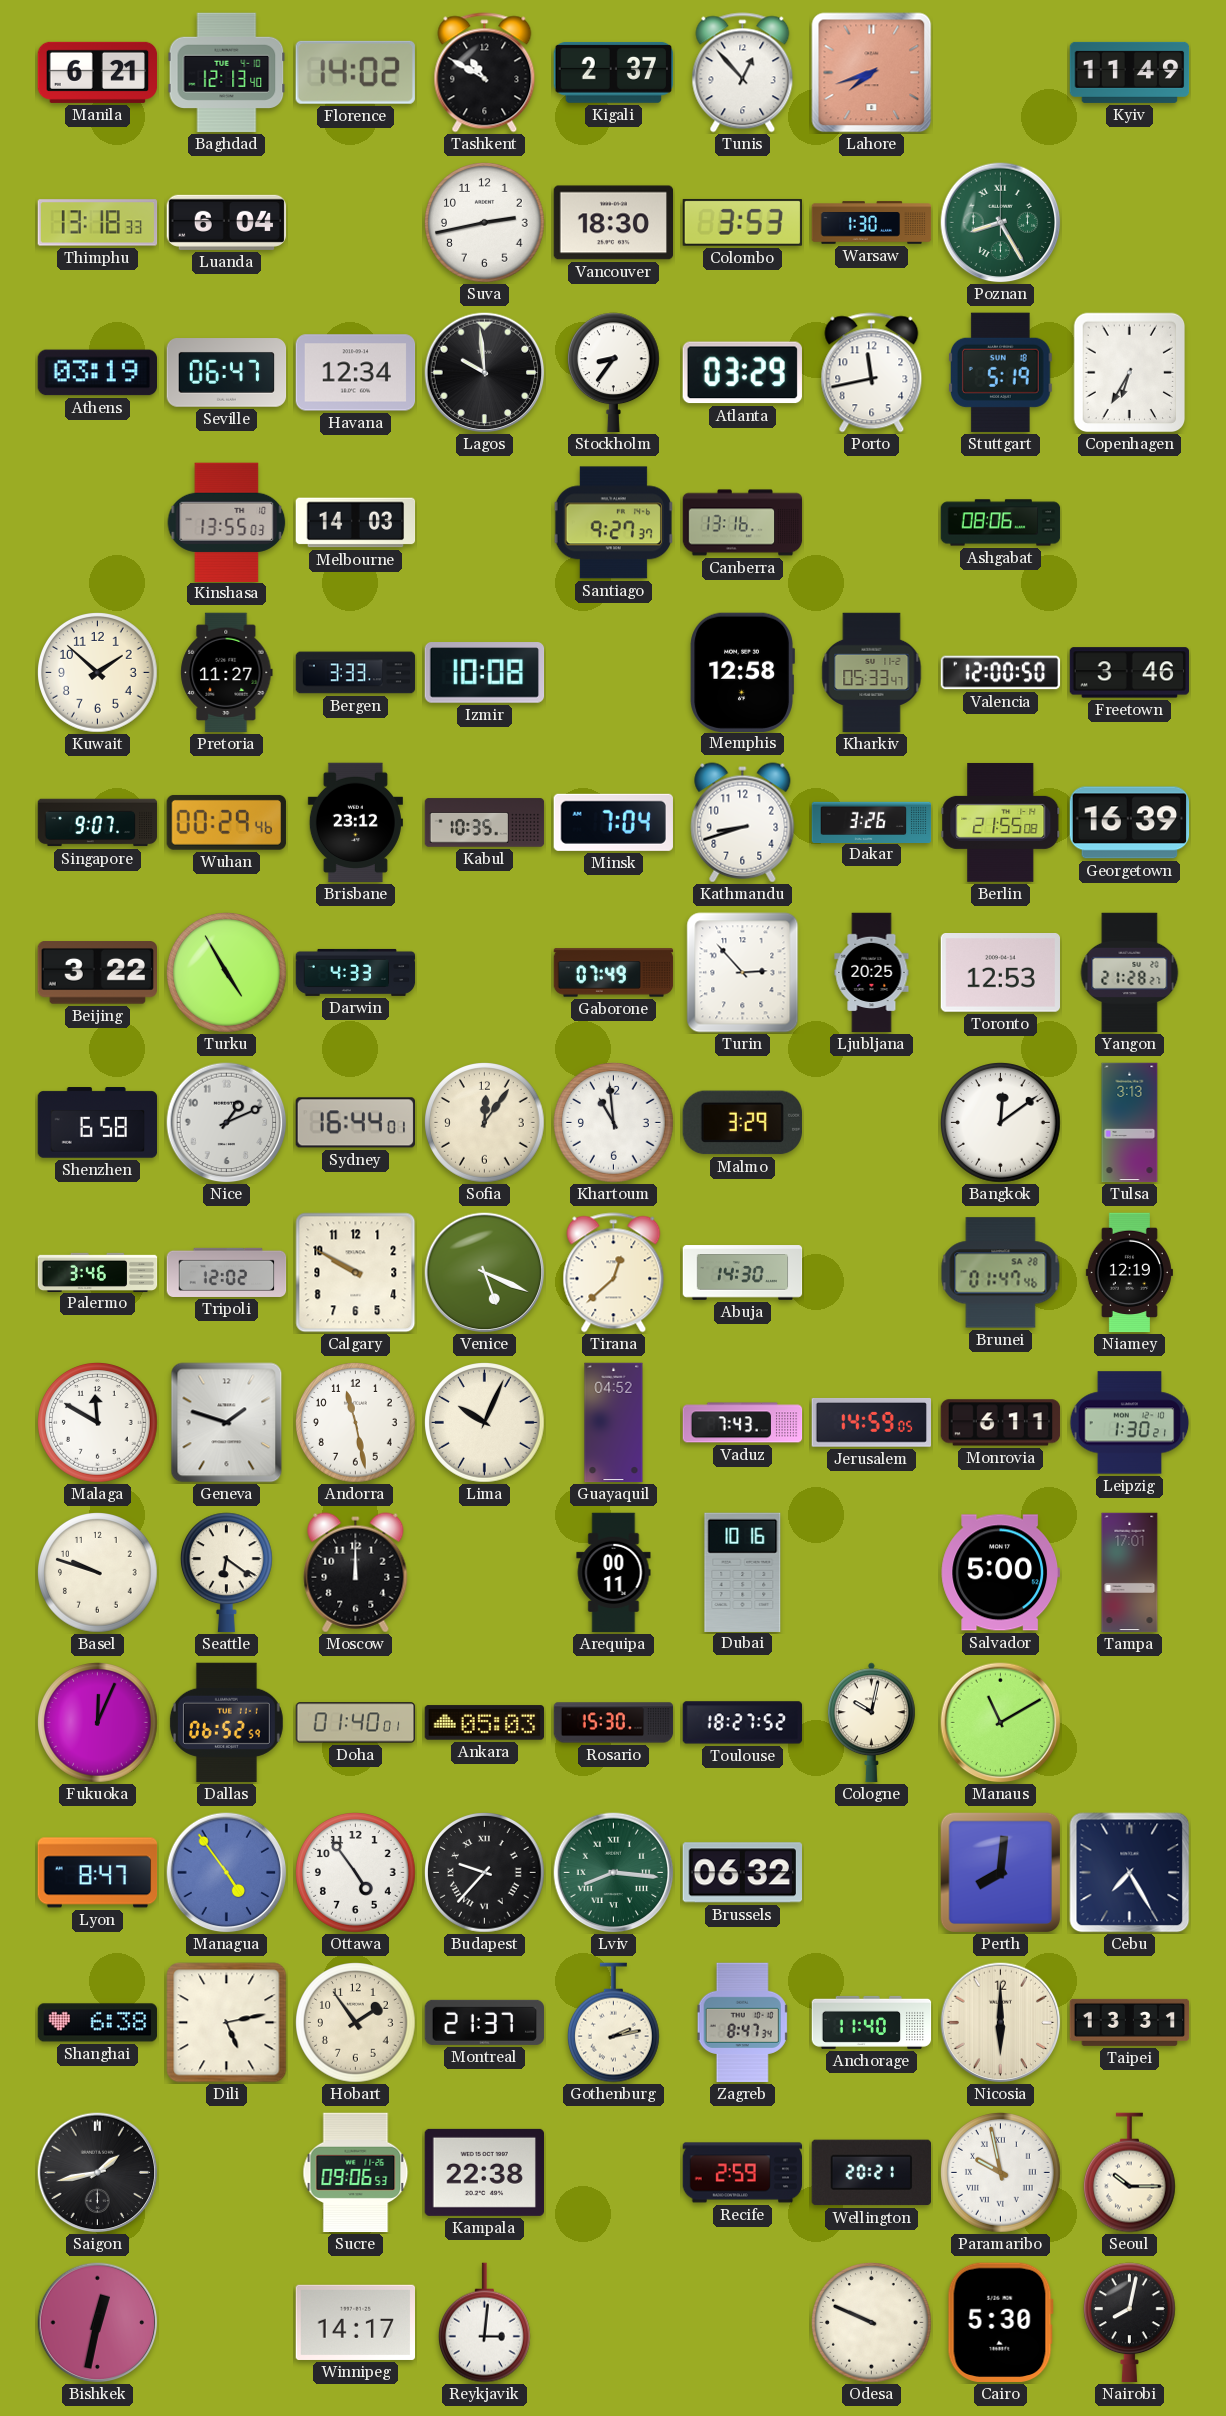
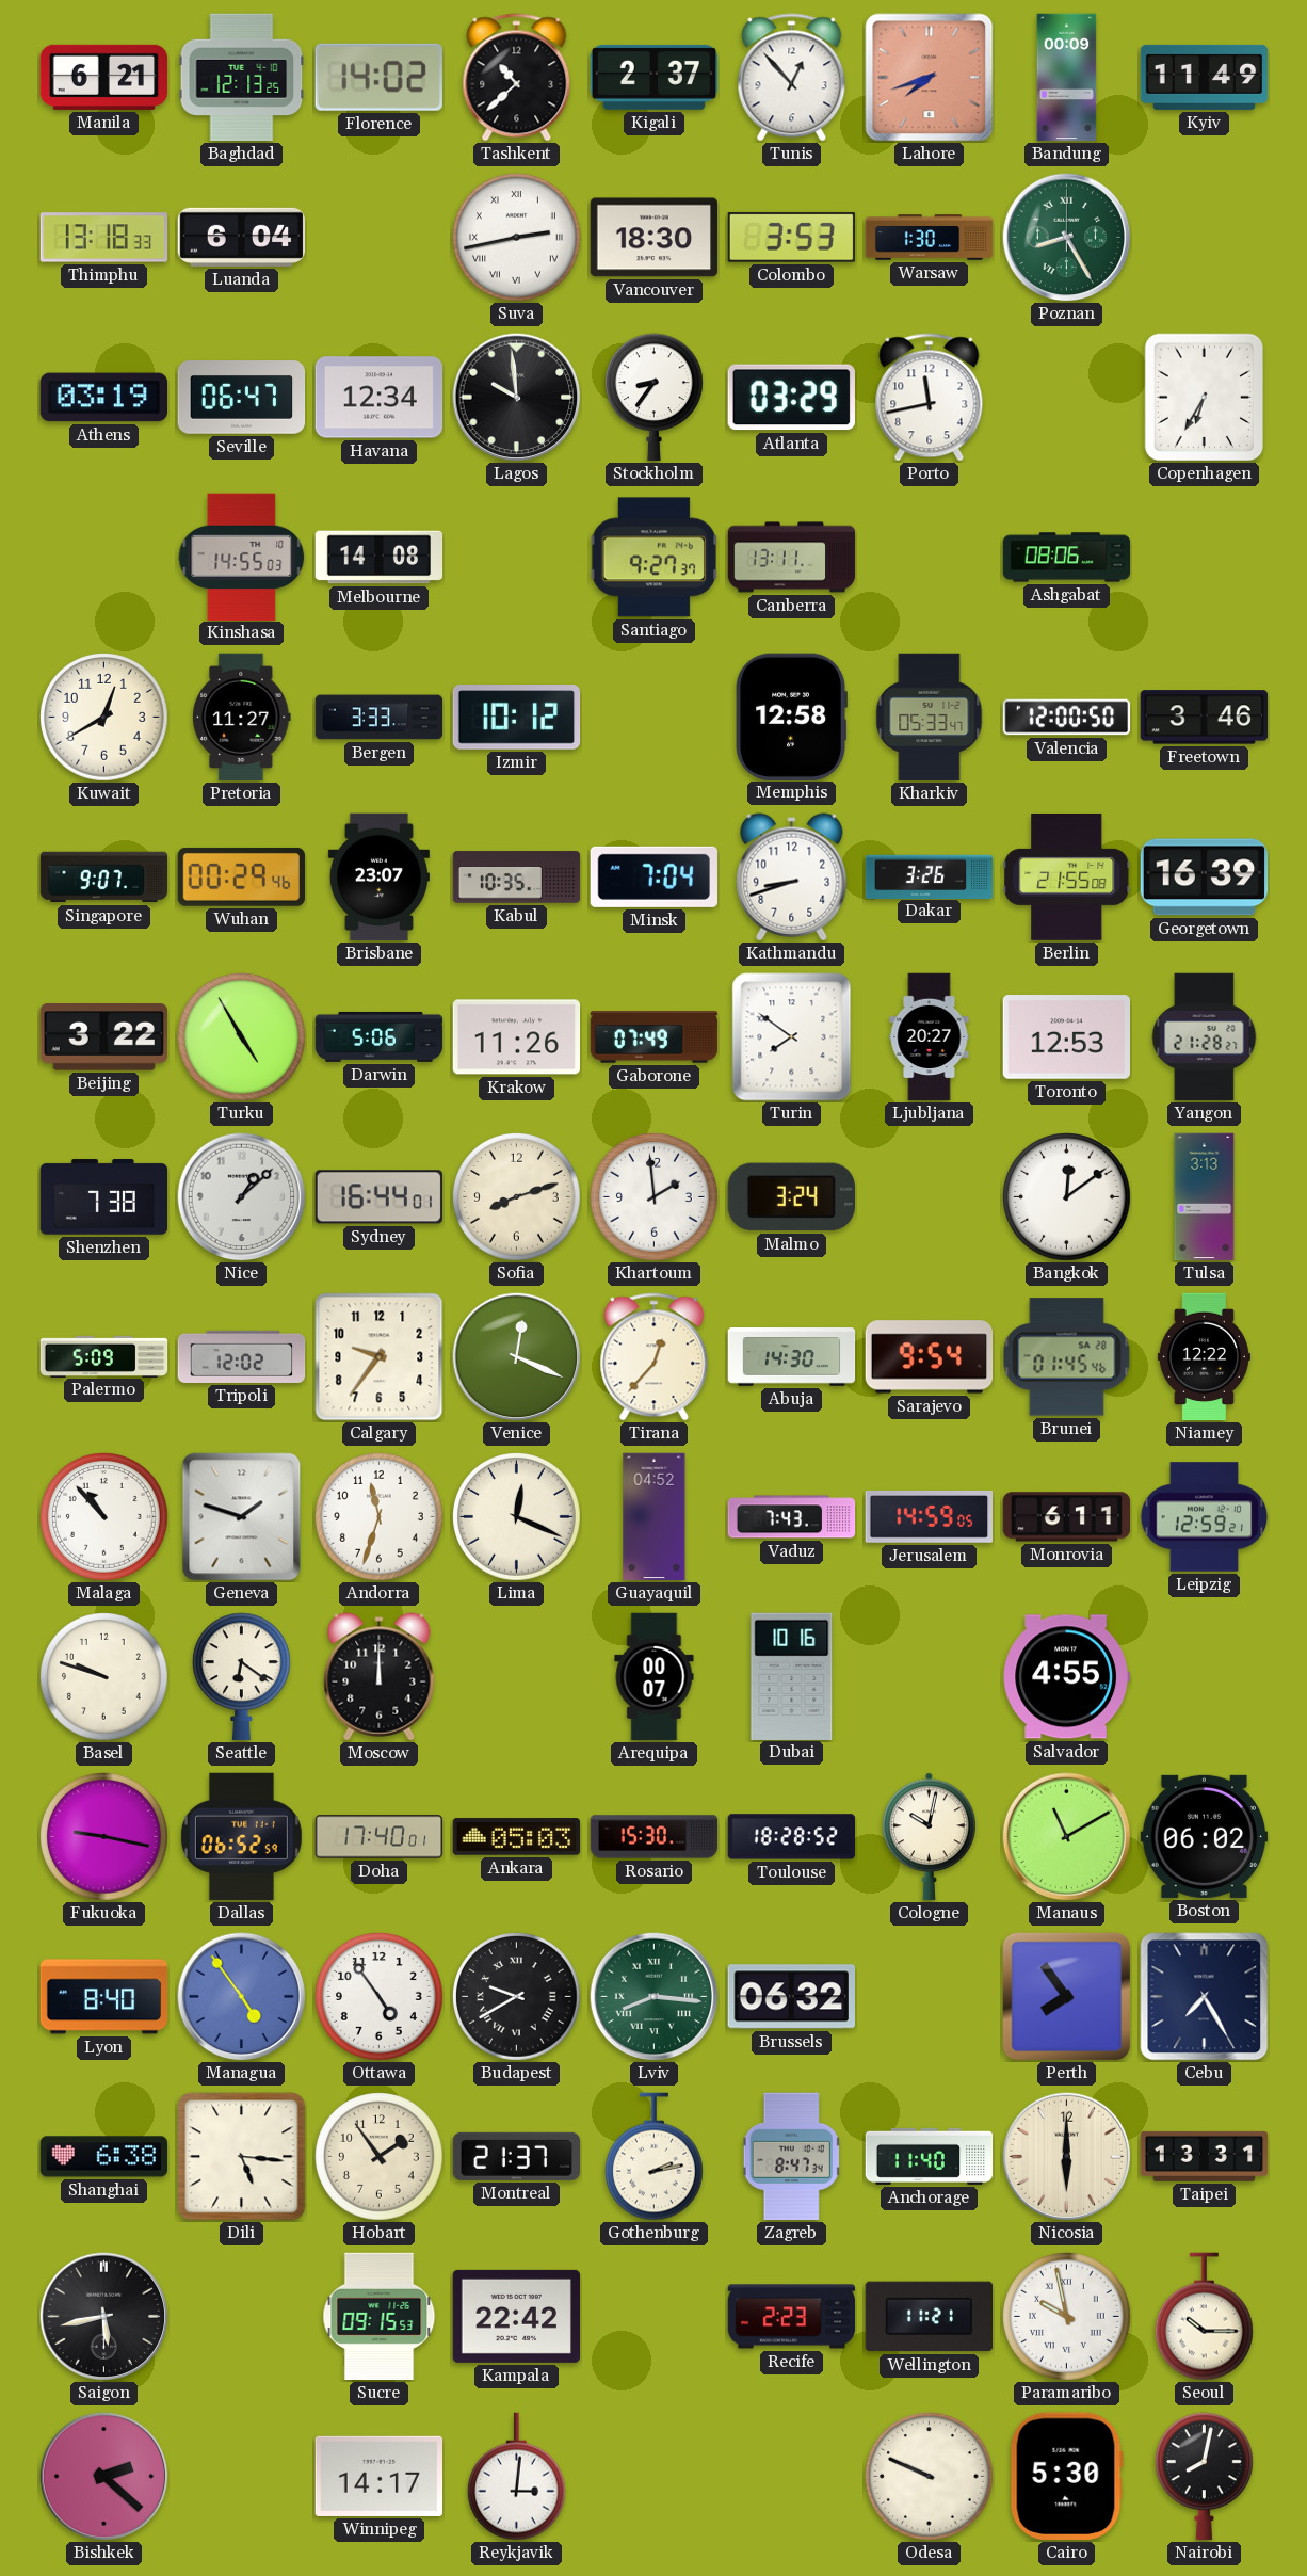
Baghdad: 12:13:40 -> 12:13:25 (242, 78)
Tashkent: 10:50 -> 10:38 (517, 78)
Bandung: none -> 00:09 (1067, 78)
Suva numerals: Arabic -> Roman (517, 238)
Stuttgart: 5:19 -> none (1000, 372)
Kinshasa: 13:55 -> 14:55 (242, 557)
Melbourne: 14:03 -> 14:08 (380, 558)
Canberra: 13:16 -> 13:11 (792, 558)
Kuwait: 1:52 -> 12:40 (104, 718)
Izmir: 10:08 -> 10:12 (517, 718)
Brisbane: 23:12 -> 23:07 (378, 878)
Darwin: 4:33 -> 5:06 (380, 1036)
Krakow: none -> 11:26 (517, 1037)
Turin: 2:53 -> 7:51 (792, 1037)
Ljubljana: 20:25 -> 20:27 (930, 1037)
Shenzhen: 6:58 -> 7:38 (104, 1197)
Nice: 1:11 -> 1:08 (242, 1197)
Sofia: 12:06 -> 8:12 (517, 1197)
Khartoum: 10:59 -> 1:59 (655, 1197)
Malmo: 3:29 -> 3:24 (791, 1197)
Palermo: 3:46 -> 5:09 (104, 1356)
Calgary: 9:50 -> 9:36 (380, 1357)
Venice: 5:19 -> 12:19 (517, 1357)
Tirana: 12:38 -> 12:37 (655, 1357)
Sarajevo: none -> 9:54 (930, 1357)
Brunei: 01:47 -> 01:45 (1067, 1357)
Niamey: 12:19 -> 12:22 (1204, 1357)
Malaga: 11:50 -> 10:53 (104, 1517)
Andorra: 11:28 -> 11:33 (380, 1517)
Lima: 10:04 -> 12:19 (517, 1517)
Leipzig: 1:30 -> 12:59 (1205, 1517)
Arequipa: 00:11 -> 00:07 (655, 1677)
Salvador: 5:00 -> 4:55 (1066, 1677)
Tampa: 17:01 -> none (1130, 1573)
Fukuoka: 12:04 -> 9:17 (104, 1837)
Doha: 01:40 -> 17:40 (380, 1837)
Toulouse: 18:27 -> 18:28 (792, 1837)
Boston: none -> 06:02 (1205, 1836)
Lyon: 8:47 -> 8:40 (104, 1997)
Budapest: 9:37 -> 9:40 (517, 1997)
Perth: 8:01 -> 7:54 (1067, 1997)
Dili: 5:13 -> 5:16 (242, 2157)
Saigon: 1:43 -> 5:43 (104, 2317)
Sucre: 09:06 -> 09:15 (380, 2317)
Kampala: 22:38 -> 22:42 (516, 2316)
Recife: 2:59 -> 2:23 (792, 2317)
Wellington: 20:21 -> 11:21 (929, 2317)
Bishkek: 12:32 -> 2:22 (104, 2477)
